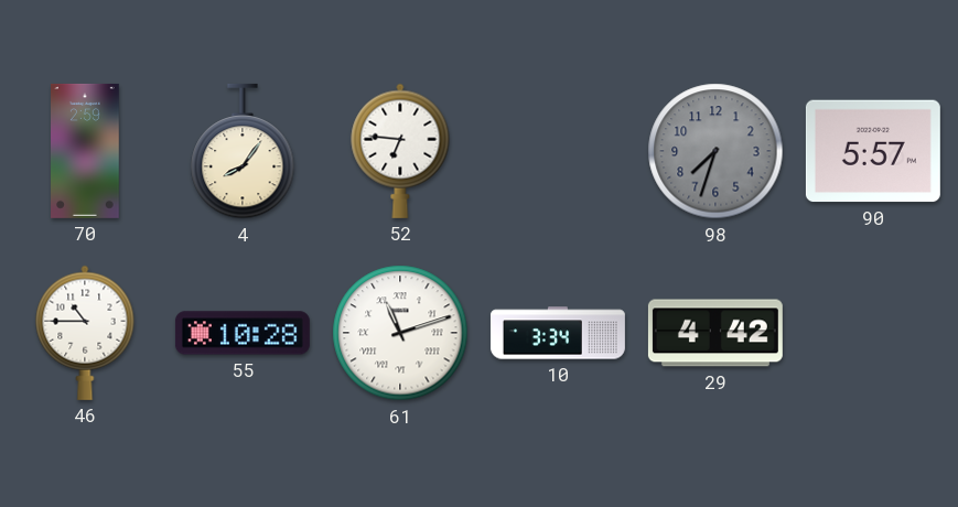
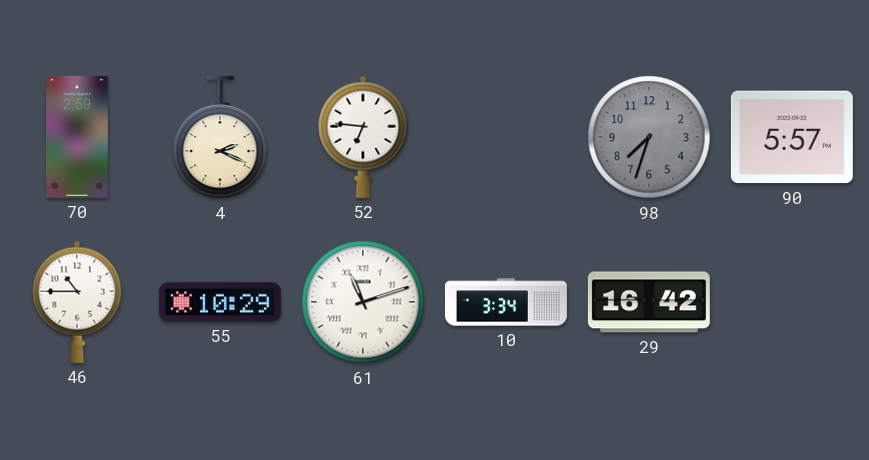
4: 8:06 -> 2:19 (220, 137)
55: 10:28 -> 10:29 (220, 302)
29: 4:42 -> 16:42 (649, 302)
